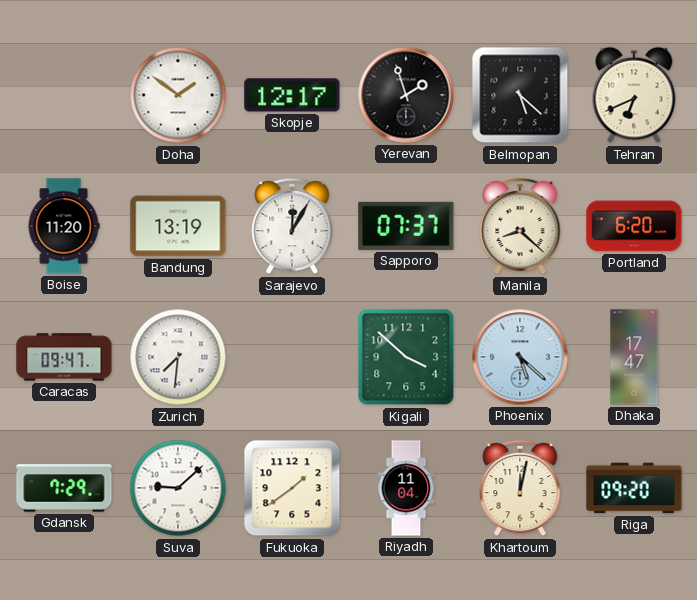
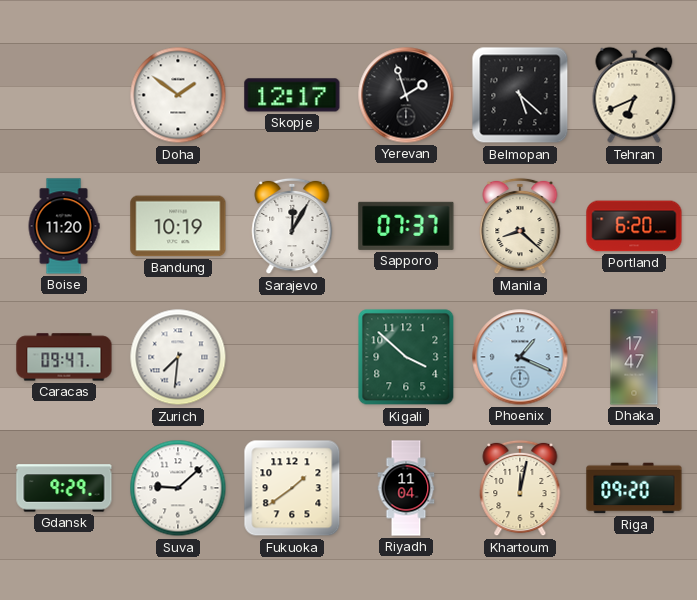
Bandung: 13:19 -> 10:19 (178, 226)
Phoenix: 5:22 -> 1:19 (520, 357)
Gdansk: 7:29 -> 9:29 (64, 488)
